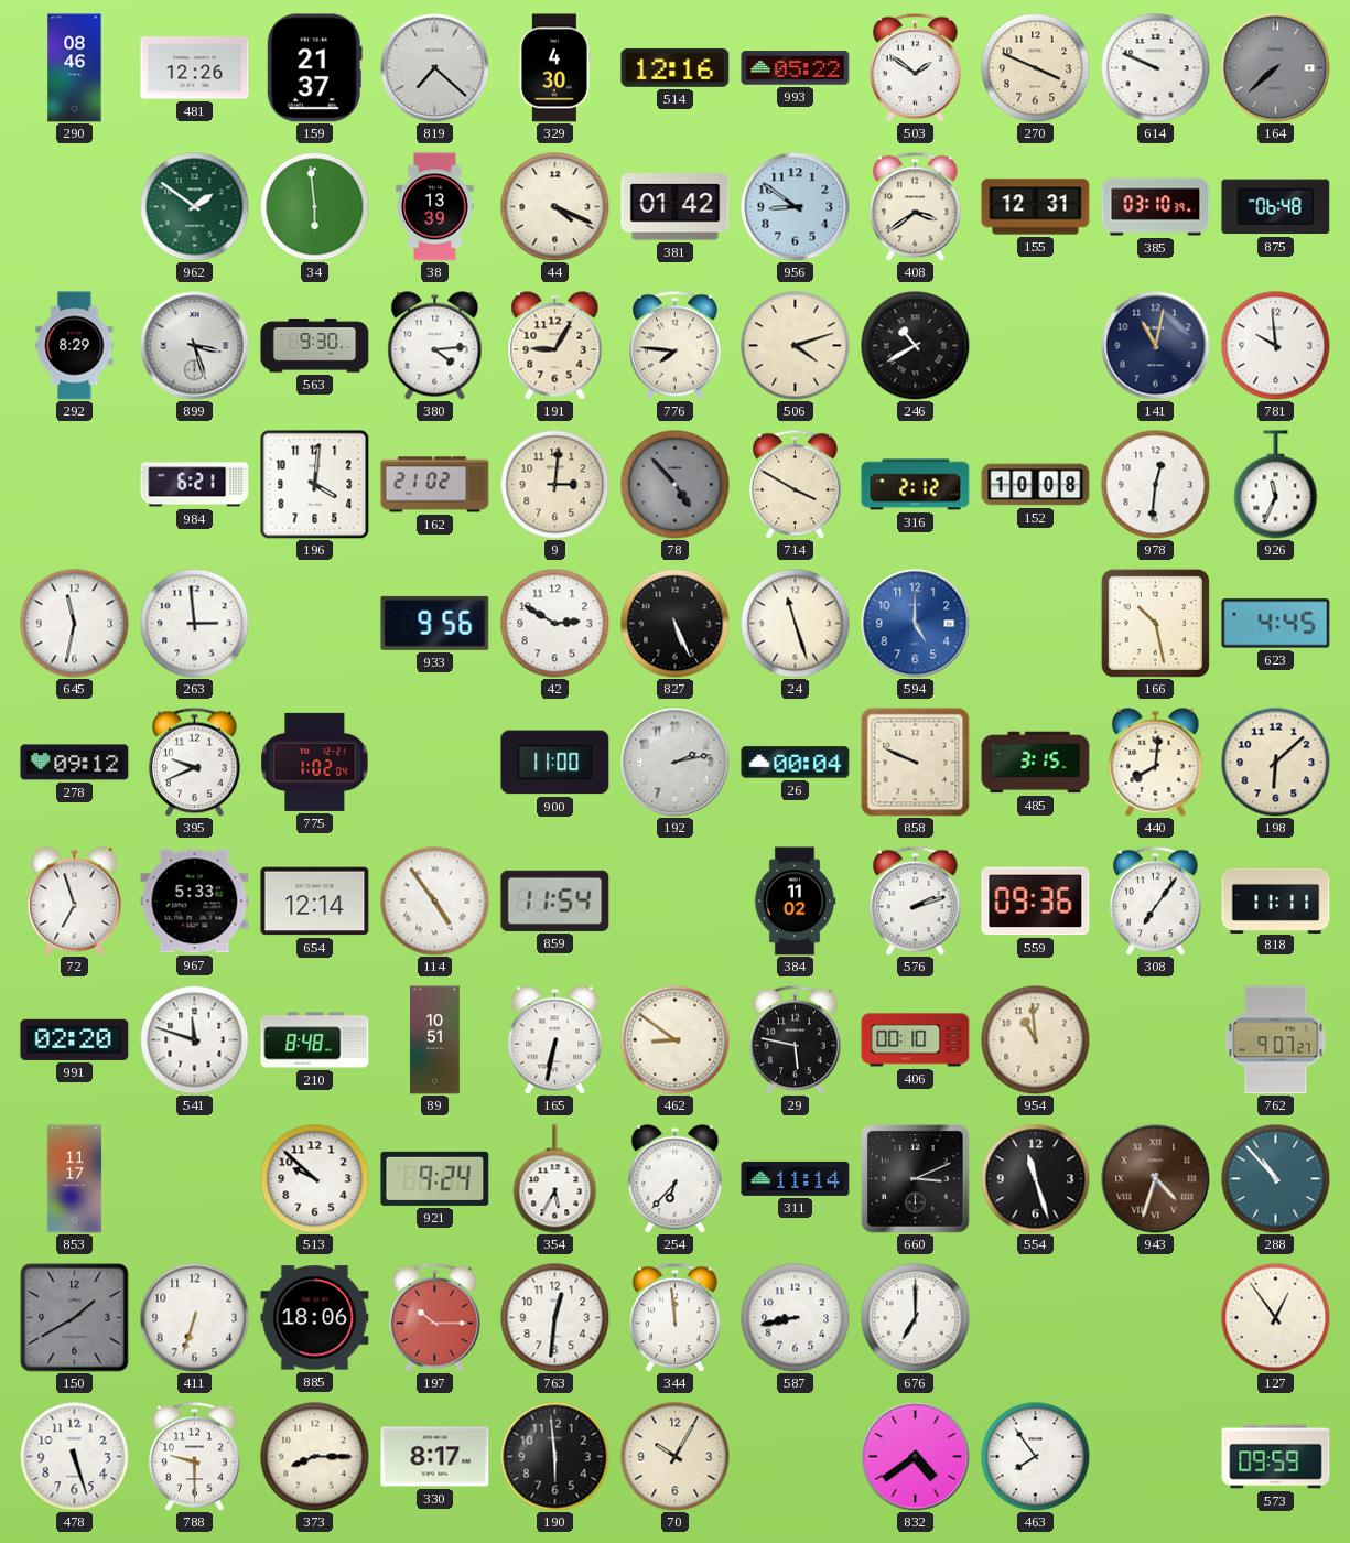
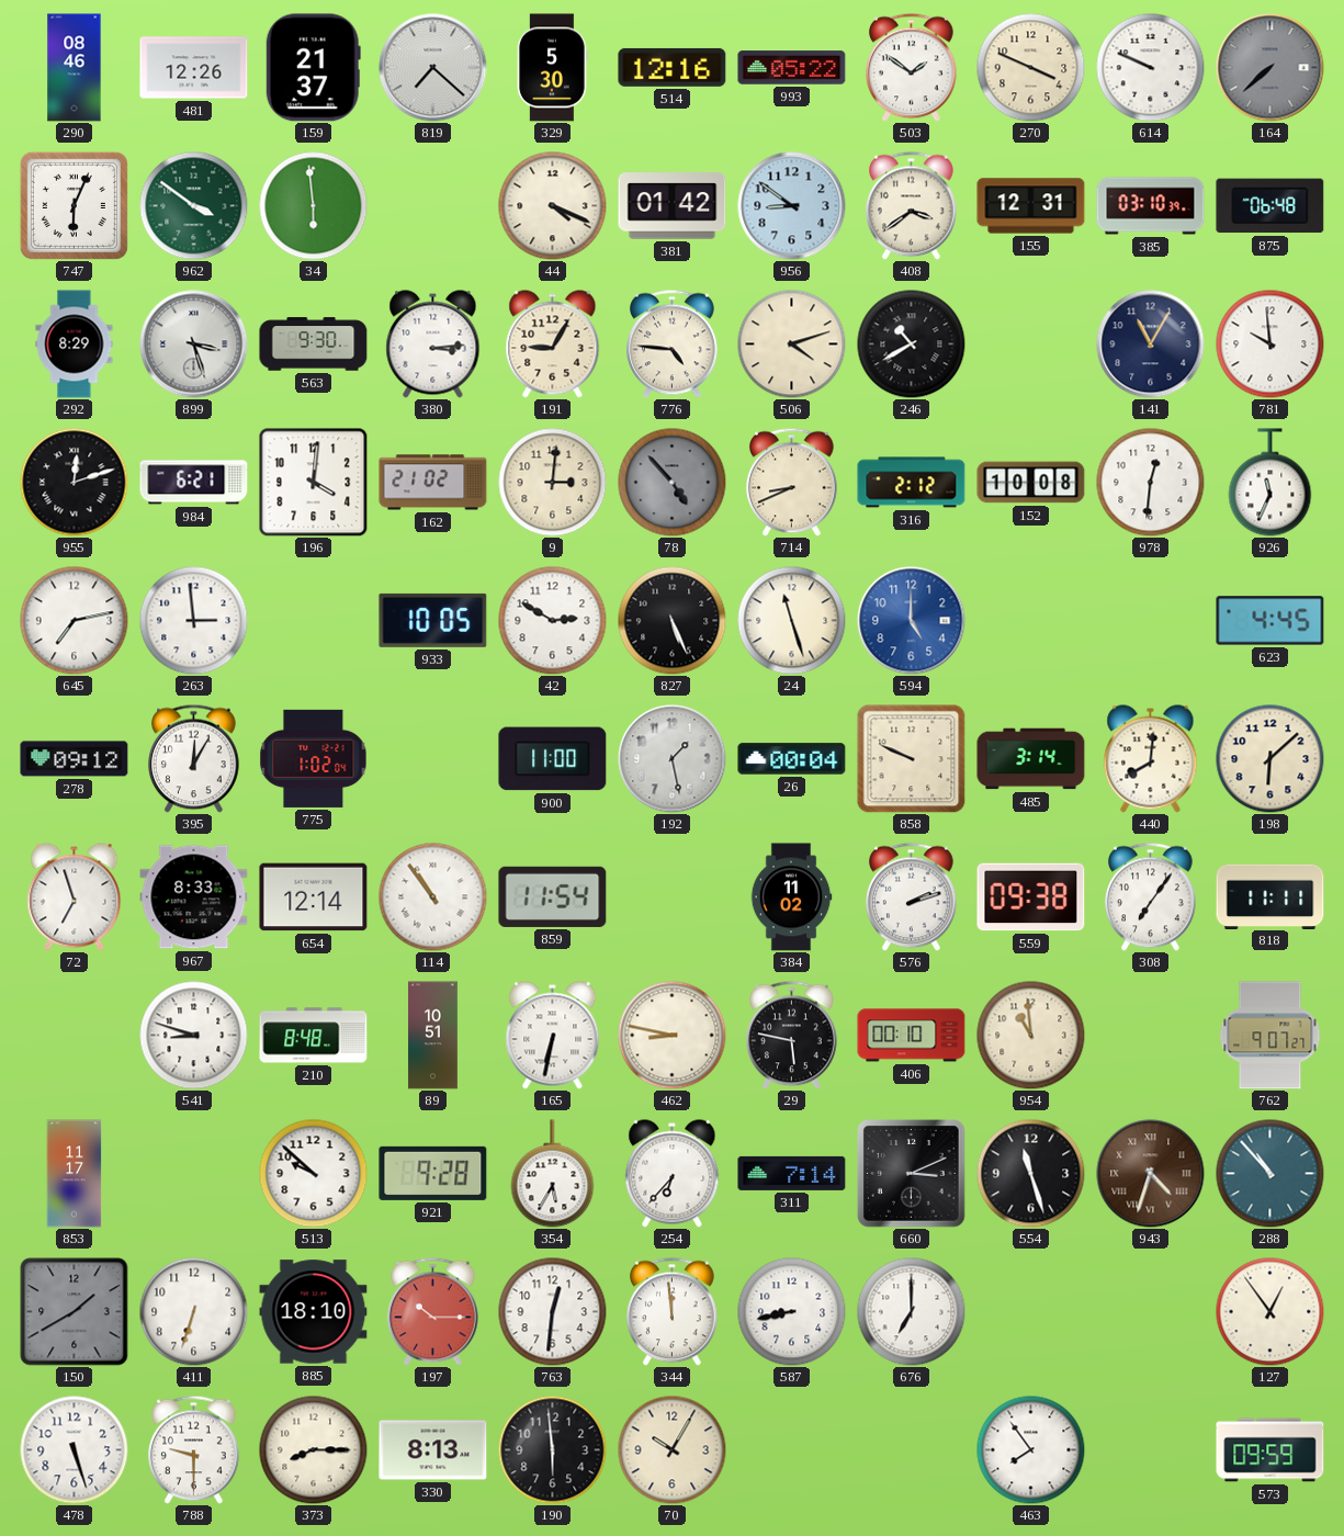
329: 4:30 -> 5:30 (552, 68)
747: none -> 6:04 (74, 205)
962: 1:51 -> 3:51 (194, 206)
38: 13:39 -> none (435, 207)
380: 4:14 -> 3:14 (433, 345)
776: 7:46 -> 4:46 (673, 343)
141: 11:02 -> 11:05 (1151, 345)
955: none -> 12:12 (75, 483)
714: 3:50 -> 8:41 (792, 482)
645: 11:32 -> 7:13 (75, 621)
933: 9:56 -> 10:05 (433, 620)
166: 10:28 -> none (1155, 623)
395: 9:41 -> 12:05 (194, 758)
192: 2:13 -> 1:28 (673, 759)
485: 3:15 -> 3:14 (1031, 759)
967: 5:33 -> 8:33 (194, 897)
114: 4:54 -> 10:54 (433, 897)
559: 09:36 -> 09:38 (1031, 897)
991: 02:20 -> none (75, 1039)
541: 11:48 -> 8:48 (194, 1036)
462: 8:51 -> 8:47 (673, 1036)
921: 9:24 -> 9:28 (433, 1173)
311: 11:14 -> 7:14 (792, 1173)
885: 18:06 -> 18:10 (314, 1312)
330: 8:17 -> 8:13 (433, 1450)
832: 4:39 -> none (916, 1457)
